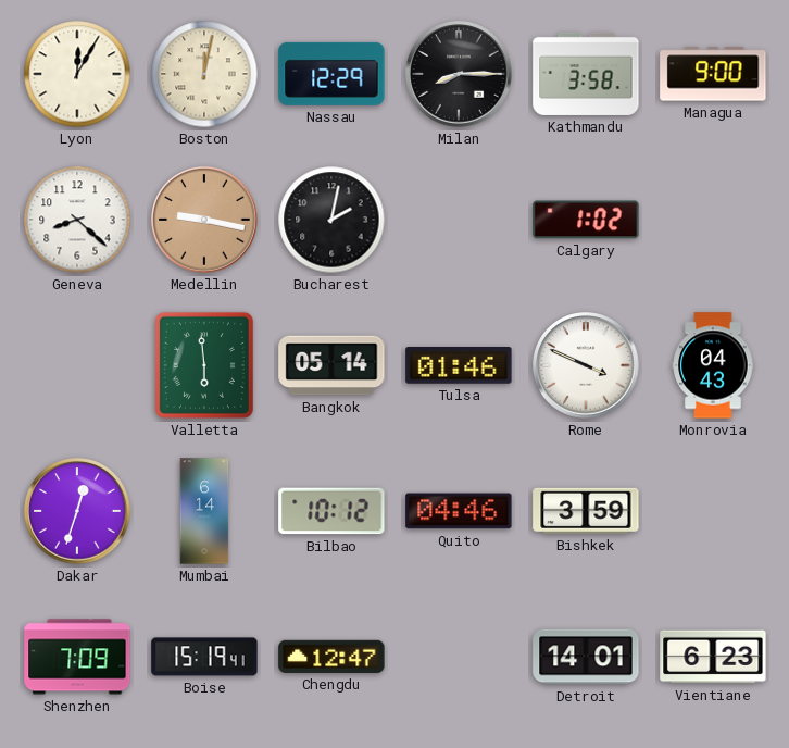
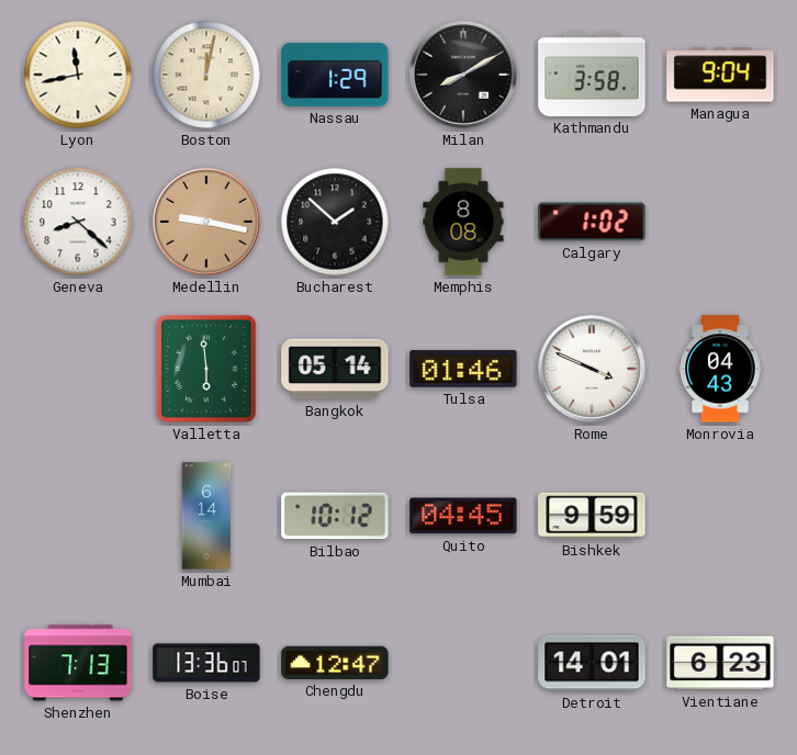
Lyon: 12:05 -> 11:43 (78, 75)
Nassau: 12:29 -> 1:29 (335, 75)
Milan: 8:15 -> 8:10 (463, 75)
Managua: 9:00 -> 9:04 (720, 75)
Bucharest: 2:02 -> 1:52 (335, 222)
Memphis: none -> 8:08 (463, 222)
Dakar: 12:33 -> none (77, 511)
Quito: 04:46 -> 04:45 (463, 516)
Bishkek: 3:59 -> 9:59 (592, 516)
Shenzhen: 7:09 -> 7:13 (78, 663)
Boise: 15:19 -> 13:36 (206, 663)
